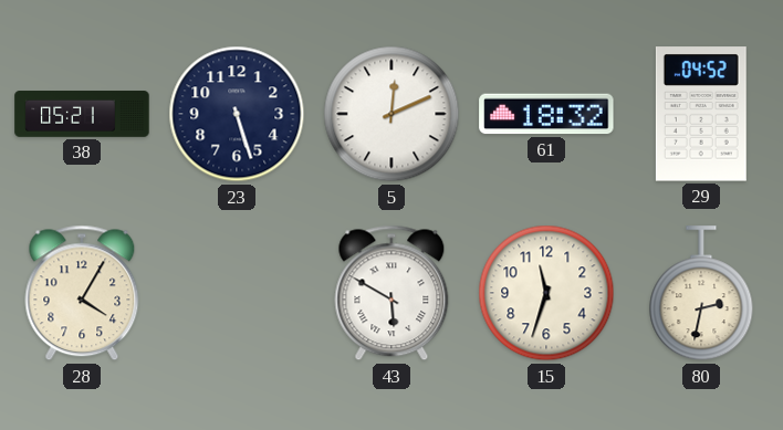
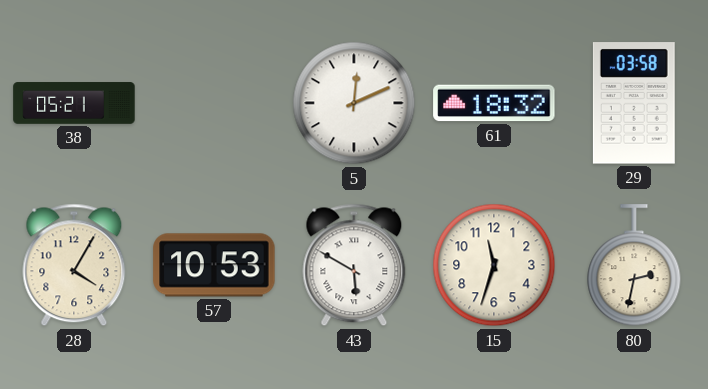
23: 5:27 -> none (237, 114)
29: 04:52 -> 03:58 (634, 103)
57: none -> 10:53 (214, 265)
